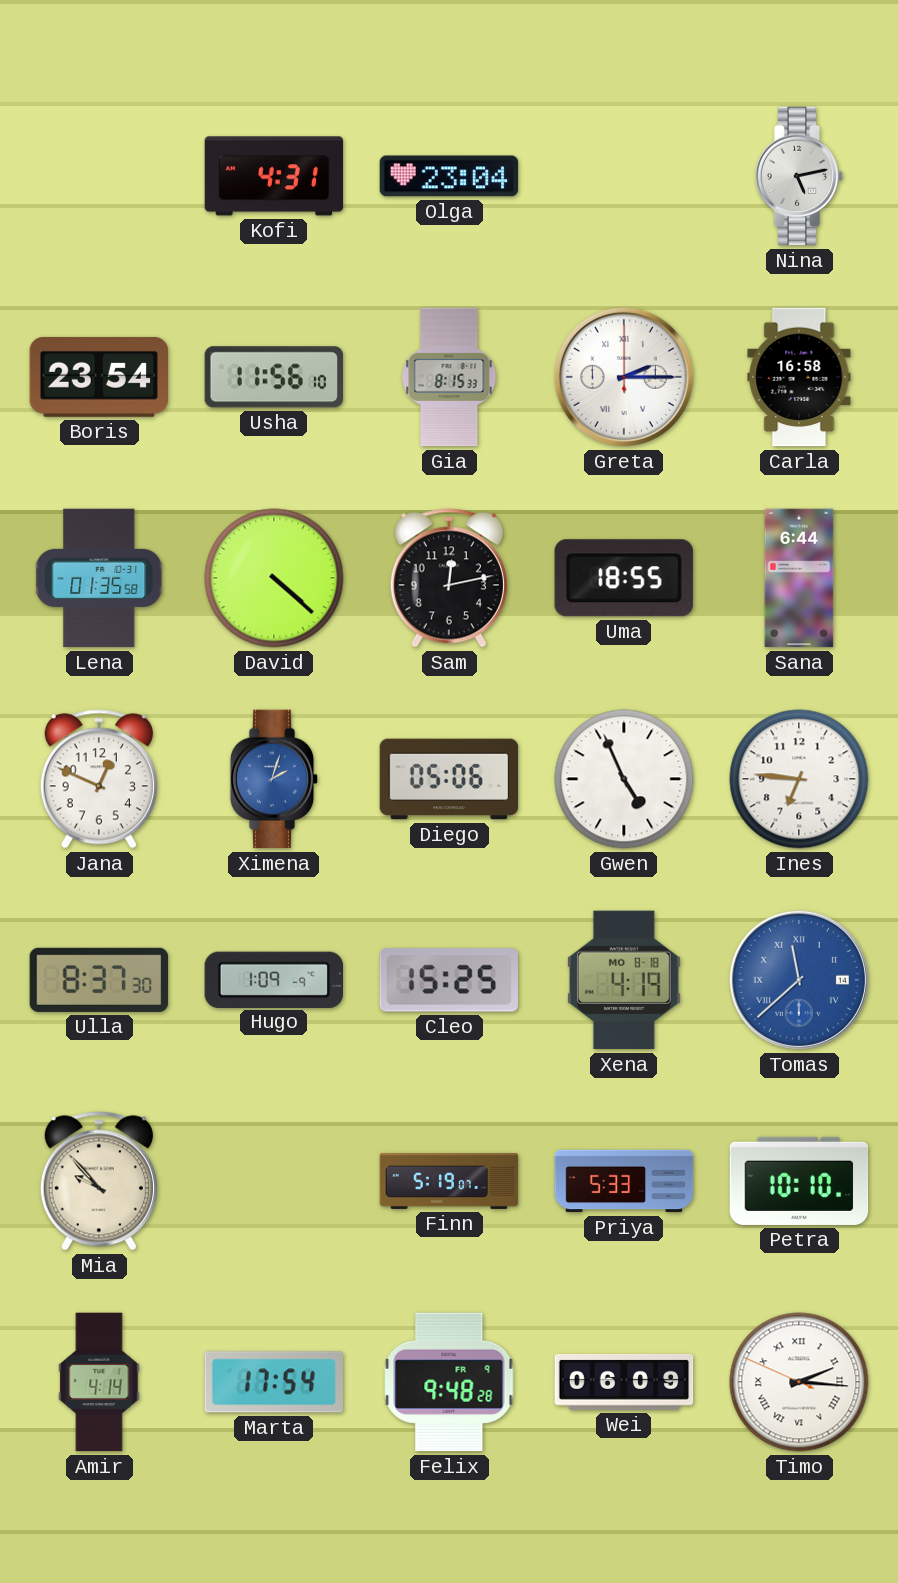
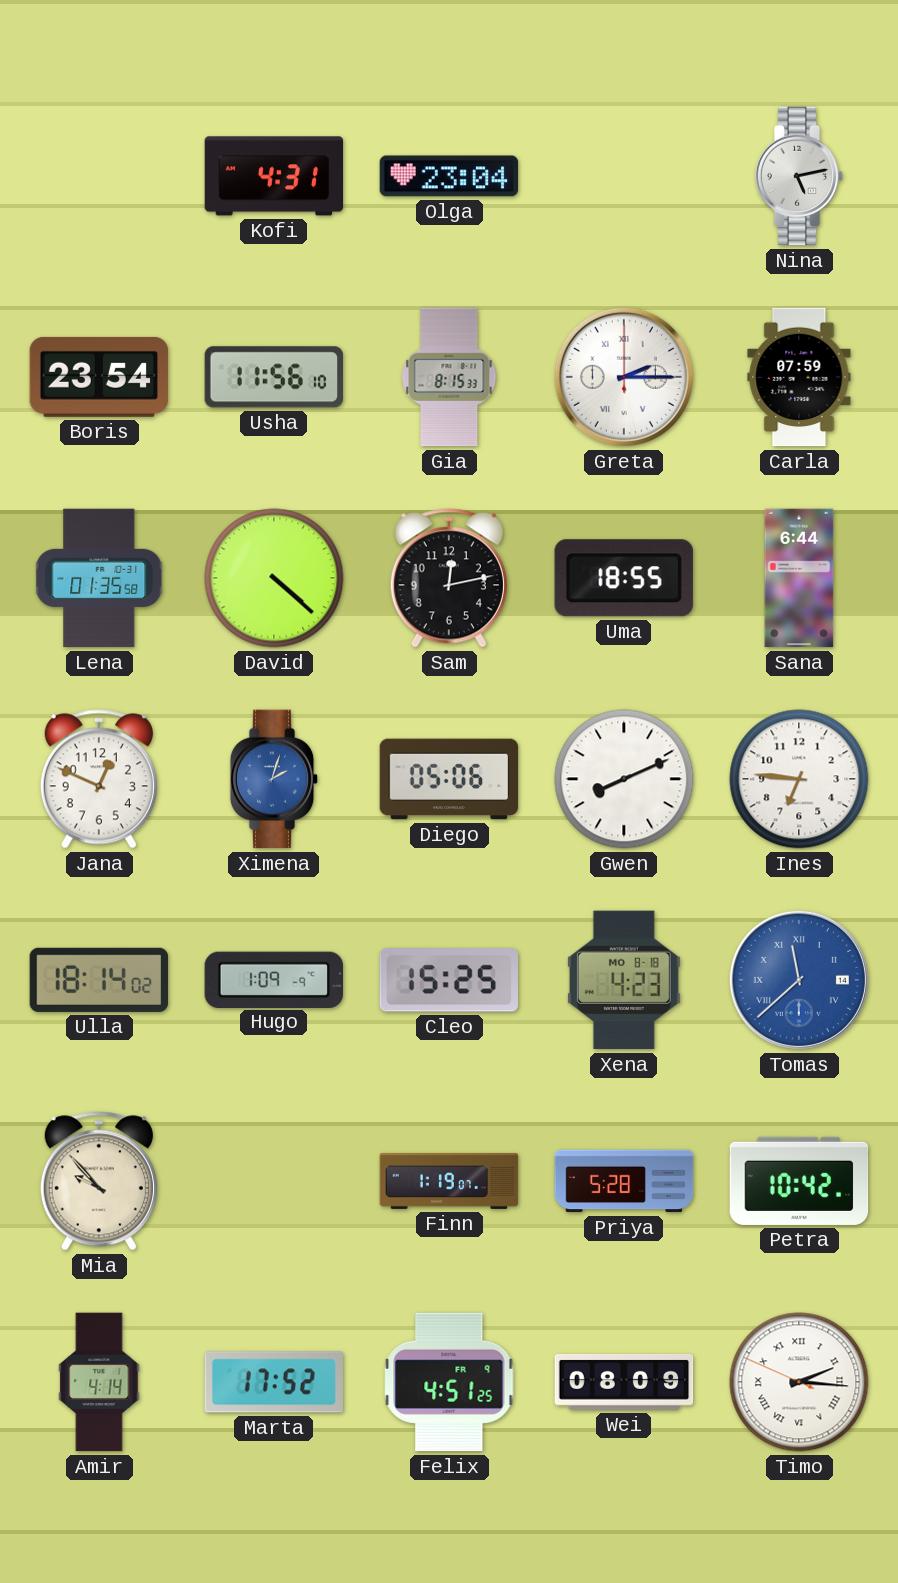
Carla: 16:58 -> 07:59 (799, 377)
Gwen: 4:56 -> 8:11 (624, 779)
Ulla: 8:37 -> 18:14 (99, 980)
Xena: 4:19 -> 4:23 (624, 980)
Finn: 5:19 -> 1:19 (449, 1181)
Priya: 5:33 -> 5:28 (624, 1181)
Petra: 10:10 -> 10:42 (799, 1181)
Marta: 17:54 -> 17:52 (273, 1382)
Felix: 9:48 -> 4:51 (449, 1382)
Wei: 06:09 -> 08:09 (624, 1382)
